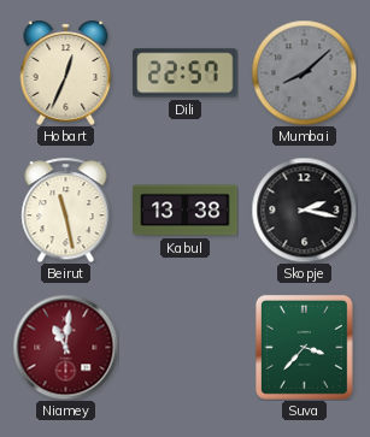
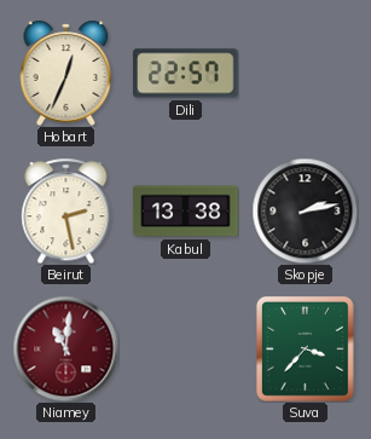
Mumbai: 8:08 -> none (304, 72)
Beirut: 11:28 -> 2:28 (66, 210)
Skopje: 2:17 -> 2:13 (305, 210)
